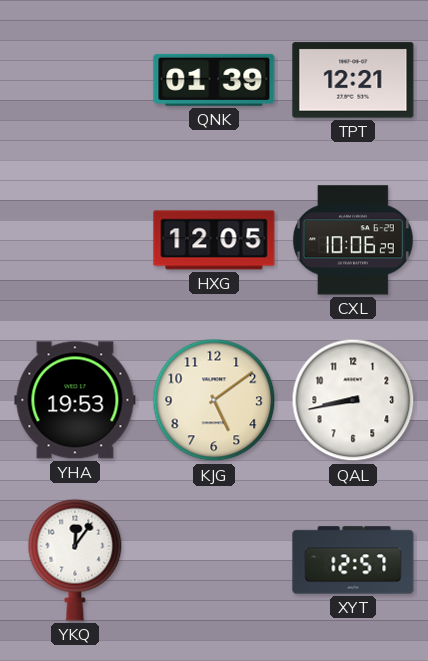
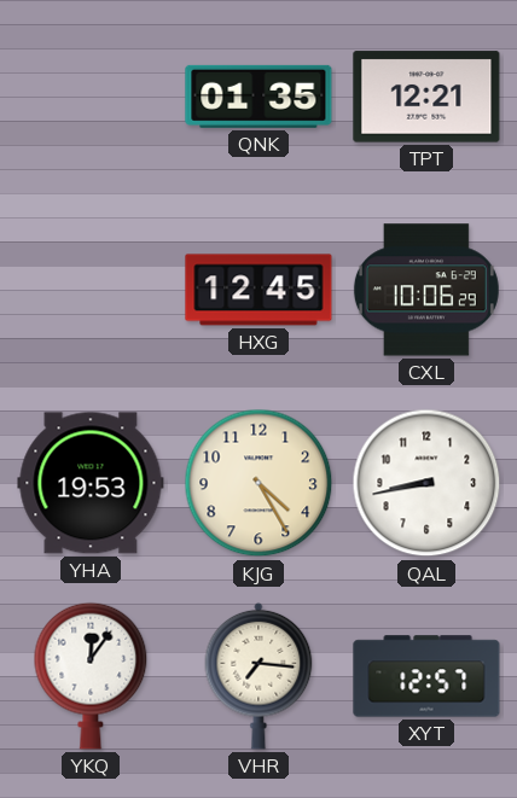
QNK: 01:39 -> 01:35 (258, 97)
HXG: 12:05 -> 12:45 (258, 290)
KJG: 5:09 -> 4:25 (258, 483)
VHR: none -> 7:16 (258, 676)
